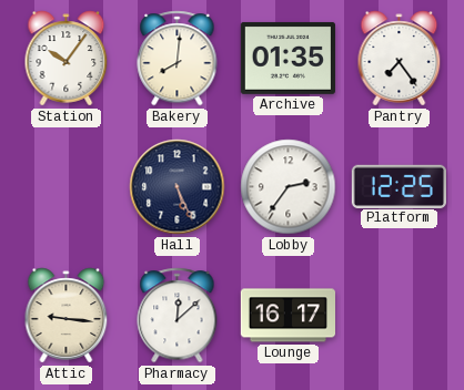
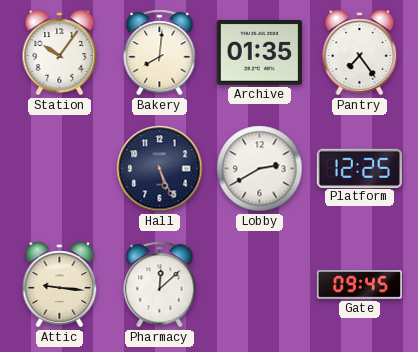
Lobby: 2:36 -> 2:40 (260, 169)
Lounge: 16:17 -> none (288, 316)
Gate: none -> 09:45 (359, 285)
